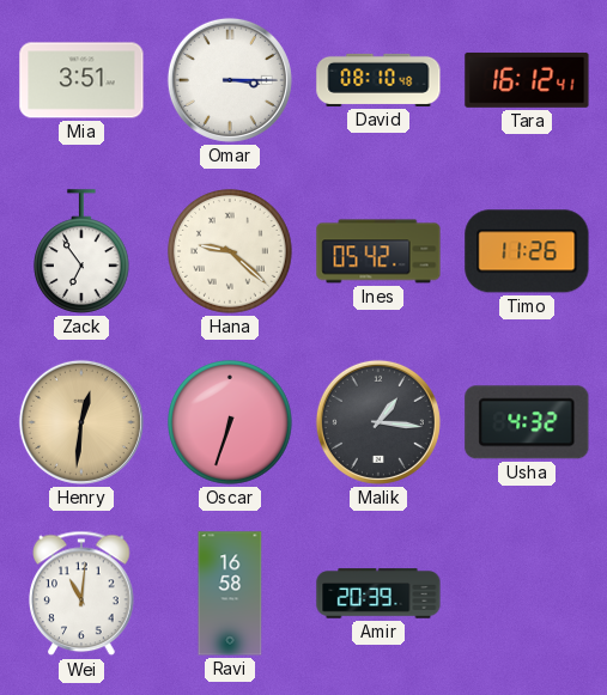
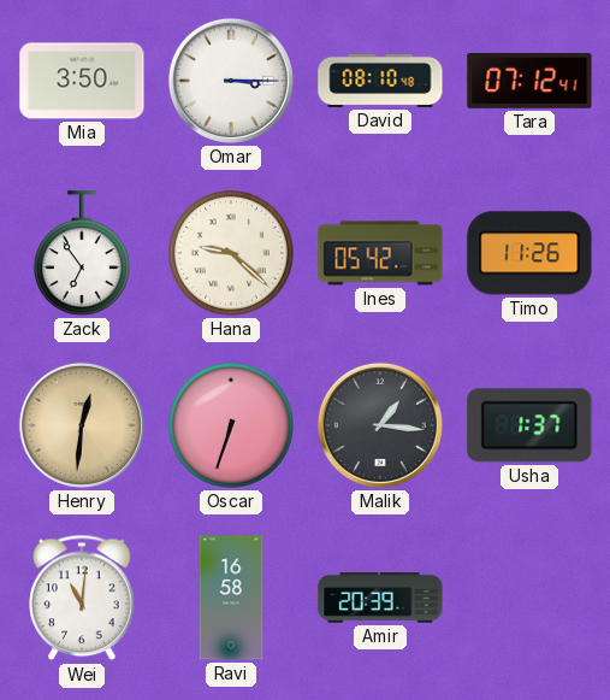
Mia: 3:51 -> 3:50 (82, 81)
Tara: 16:12 -> 07:12 (529, 81)
Usha: 4:32 -> 1:37 (529, 425)
